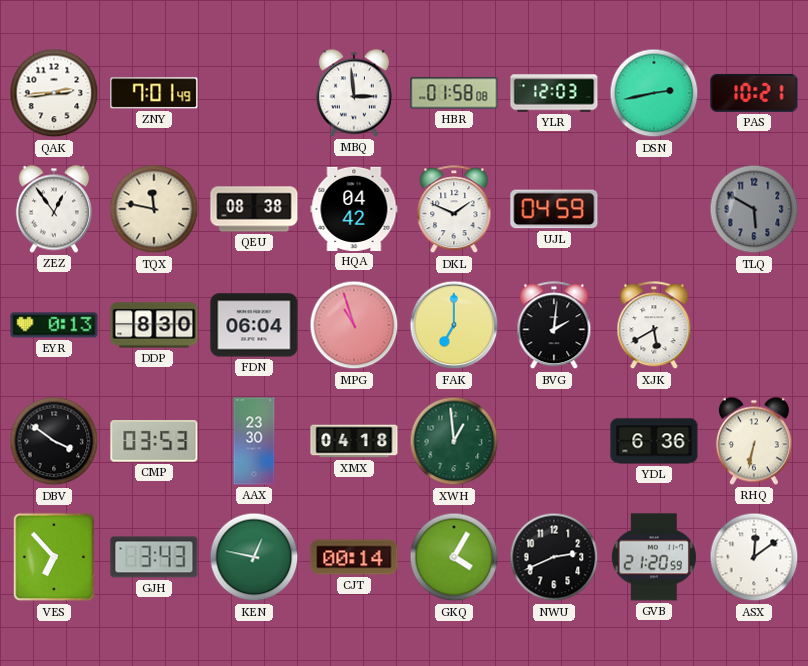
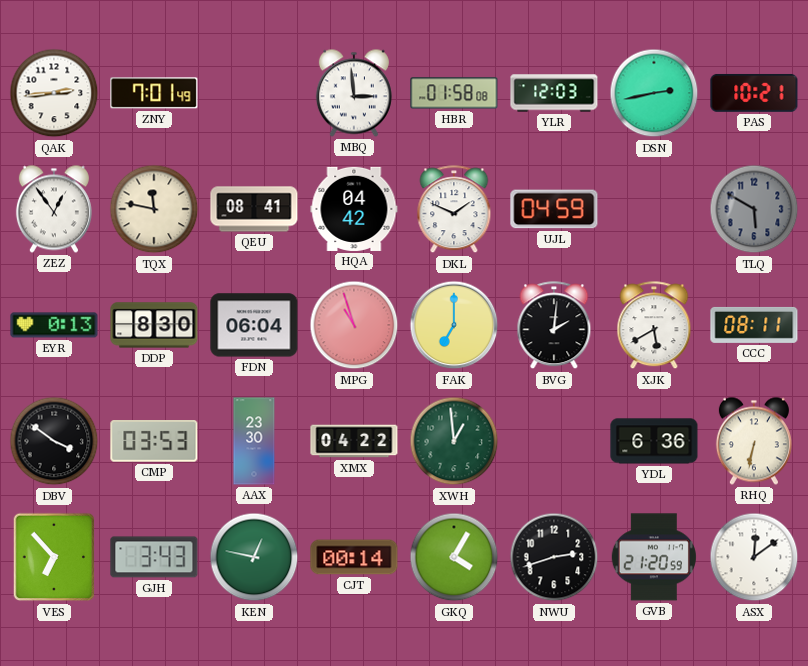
QEU: 08:38 -> 08:41 (254, 209)
CCC: none -> 08:11 (754, 325)
XMX: 04:18 -> 04:22 (354, 441)
NWU: 2:41 -> 2:42 (554, 557)
